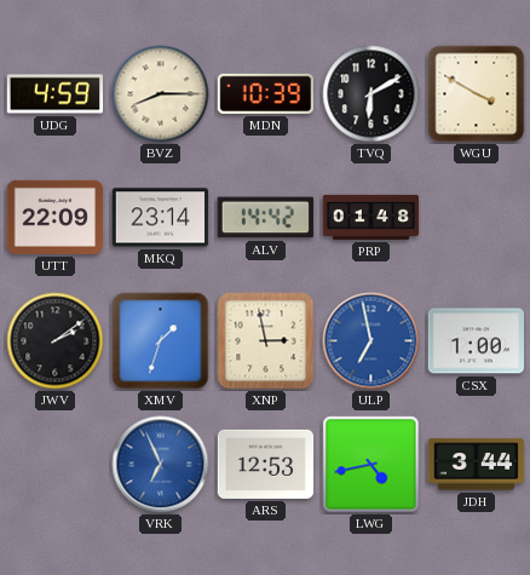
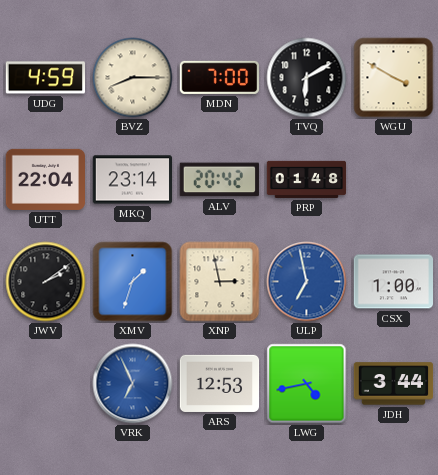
MDN: 10:39 -> 7:00 (219, 77)
UTT: 22:09 -> 22:04 (46, 179)
ALV: 14:42 -> 20:42 (219, 180)
